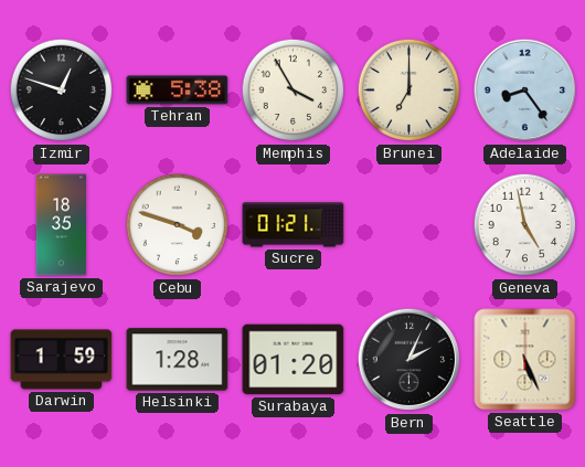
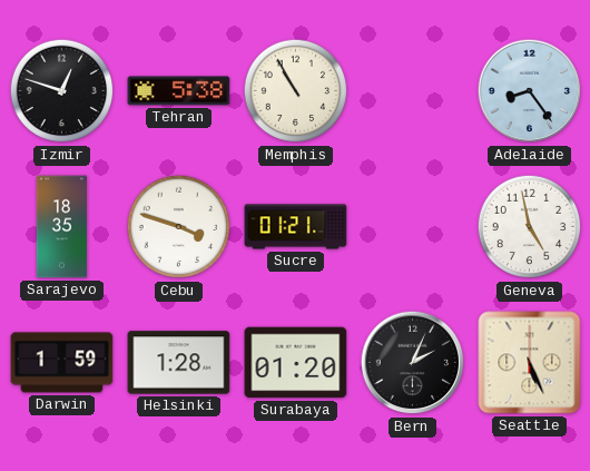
Memphis: 3:55 -> 10:55 (296, 91)
Brunei: 7:00 -> none (410, 91)
